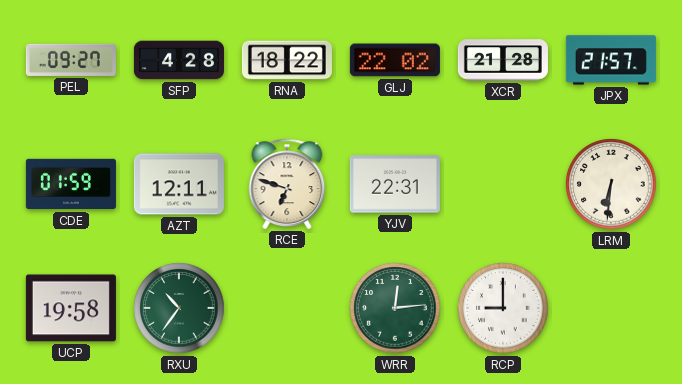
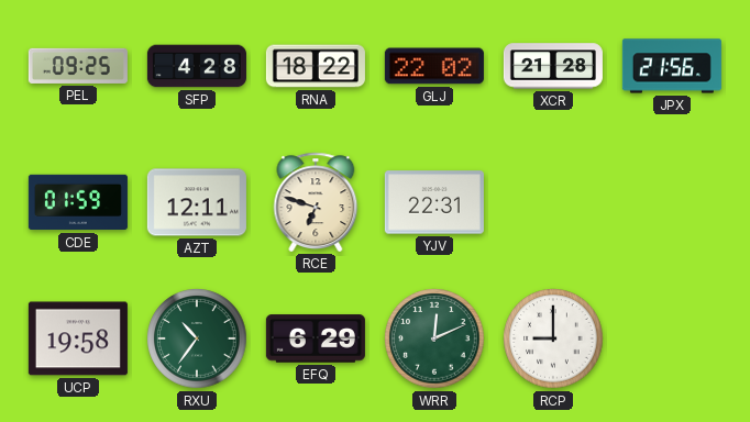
PEL: 09:27 -> 09:25 (78, 66)
JPX: 21:57 -> 21:56 (672, 66)
LRM: 6:31 -> none (611, 184)
EFQ: none -> 6:29 (316, 338)
WRR: 12:14 -> 12:11 (434, 338)
